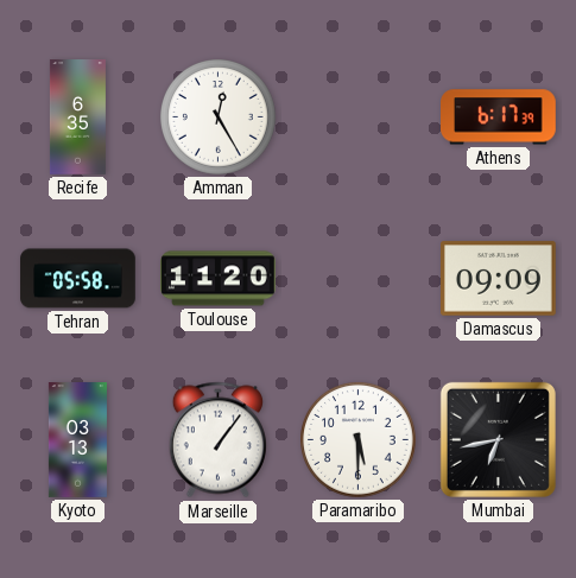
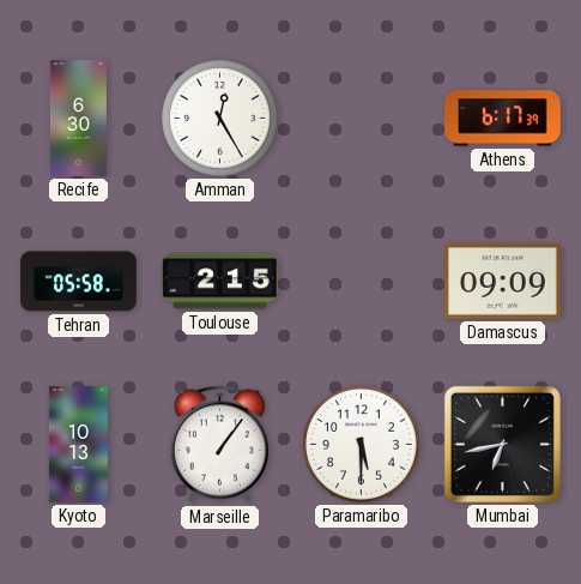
Recife: 6:35 -> 6:30 (78, 119)
Toulouse: 11:20 -> 2:15 (220, 282)
Kyoto: 03:13 -> 10:13 (78, 445)
